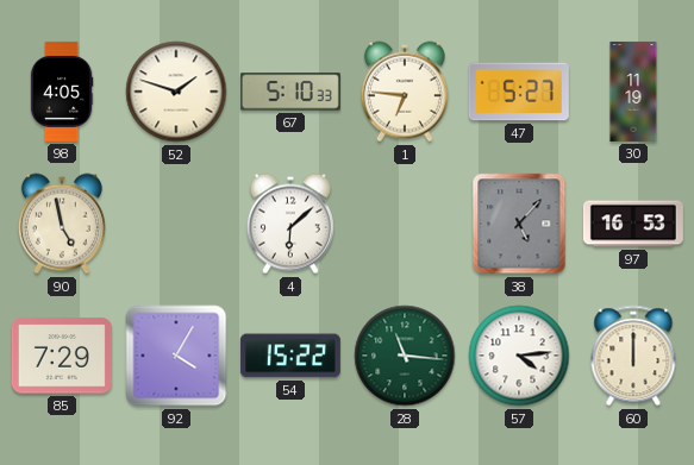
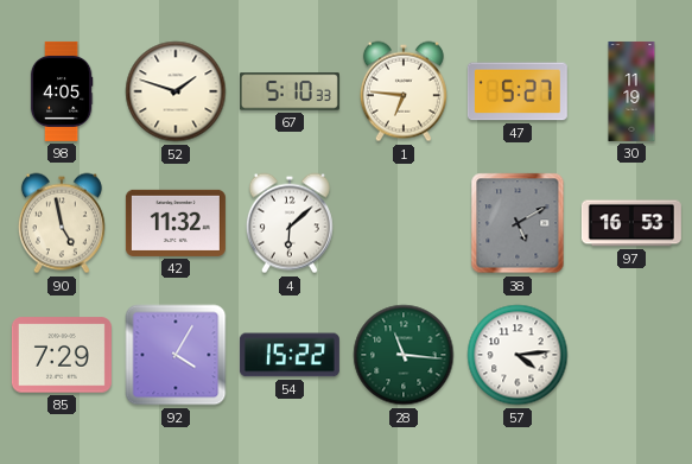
42: none -> 11:32 (176, 223)
38: 5:07 -> 5:10 (518, 223)
60: 12:00 -> none (633, 356)
